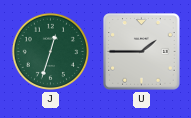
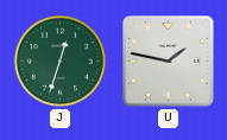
U: 1:45 -> 1:47 (169, 62)
